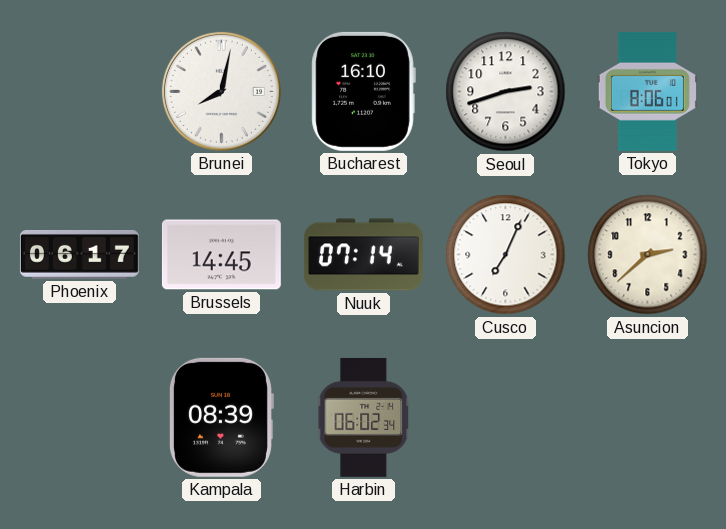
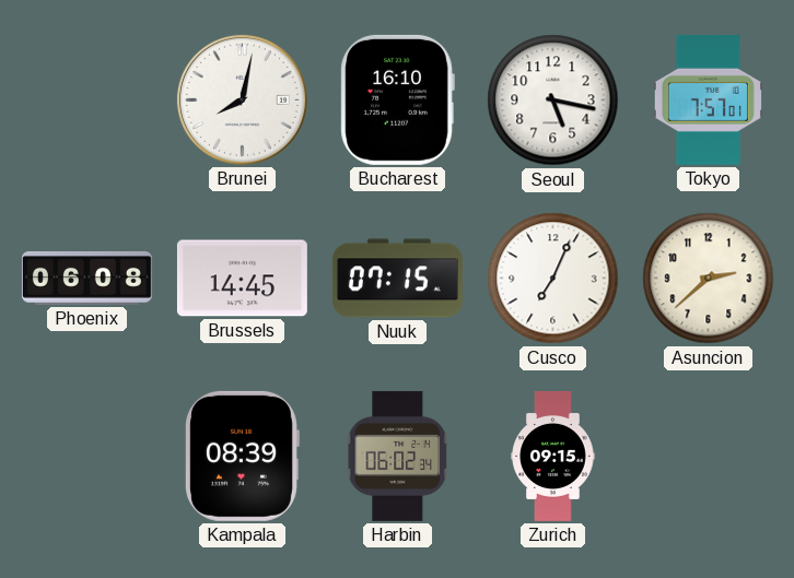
Seoul: 2:42 -> 5:17 (553, 101)
Tokyo: 8:06 -> 7:57 (708, 99)
Phoenix: 06:17 -> 06:08 (86, 279)
Nuuk: 07:14 -> 07:15 (397, 279)
Zurich: none -> 09:15 (553, 457)
